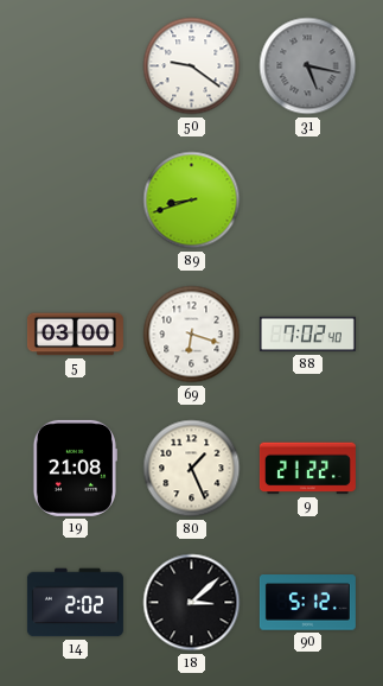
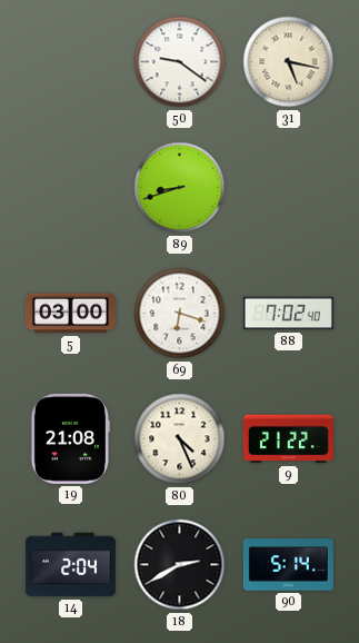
31 dial: grey -> cream (289, 62)
80: 1:26 -> 4:26 (180, 439)
14: 2:02 -> 2:04 (70, 565)
18: 3:08 -> 2:40 (180, 565)
90: 5:12 -> 5:14 (288, 565)
